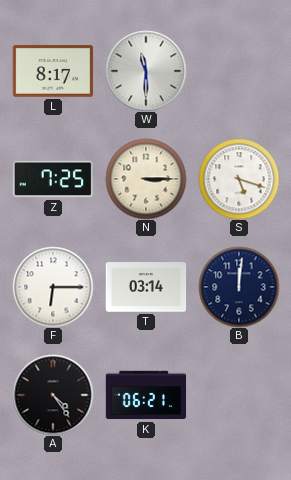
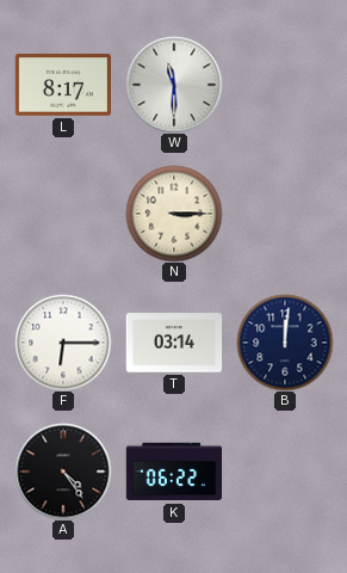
Z: 7:25 -> none (52, 179)
S: 5:18 -> none (239, 179)
K: 06:21 -> 06:22 (174, 472)
